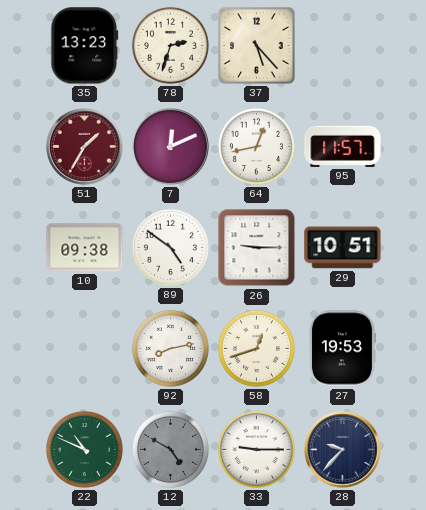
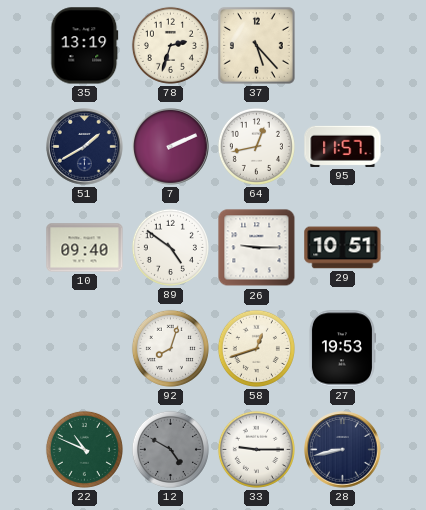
35: 13:23 -> 13:19 (85, 46)
51: 1:35 -> 1:40 (85, 147)
51 dial: burgundy -> navy (85, 147)
7: 12:11 -> 2:11 (171, 147)
10: 09:38 -> 09:40 (85, 248)
92: 8:13 -> 8:03 (170, 348)
28: 9:37 -> 8:43 (343, 450)
